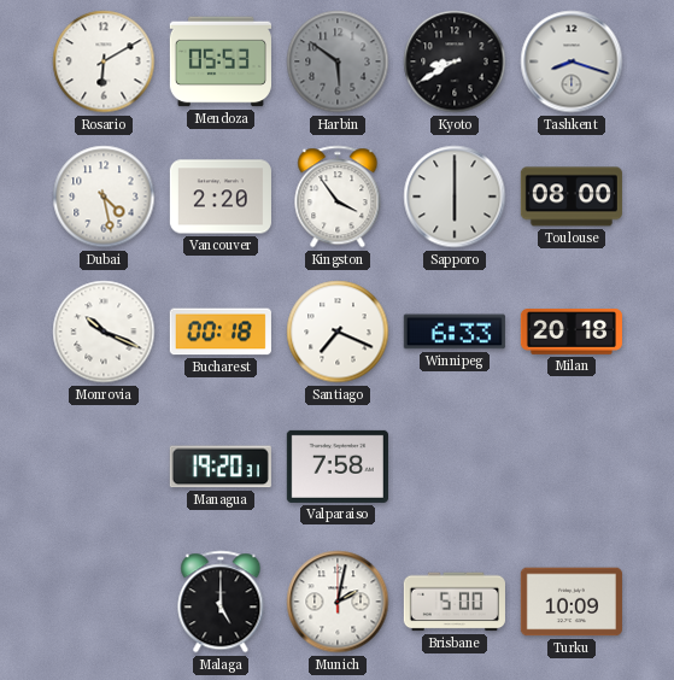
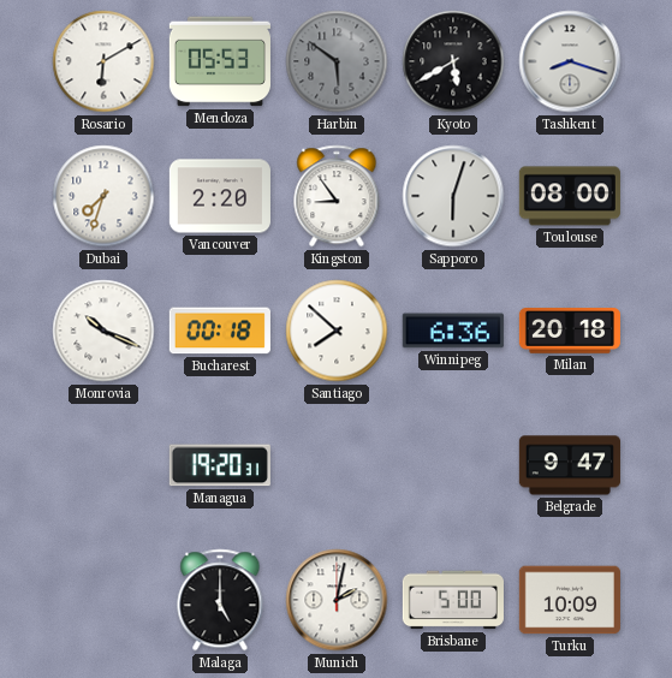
Kyoto: 8:40 -> 5:40 (453, 61)
Dubai: 4:28 -> 7:33 (103, 196)
Kingston: 3:54 -> 8:54 (337, 196)
Sapporo: 6:00 -> 6:03 (453, 196)
Santiago: 7:19 -> 7:52 (337, 331)
Winnipeg: 6:33 -> 6:36 (453, 331)
Valparaiso: 7:58 -> none (338, 467)
Belgrade: none -> 9:47 (570, 465)
